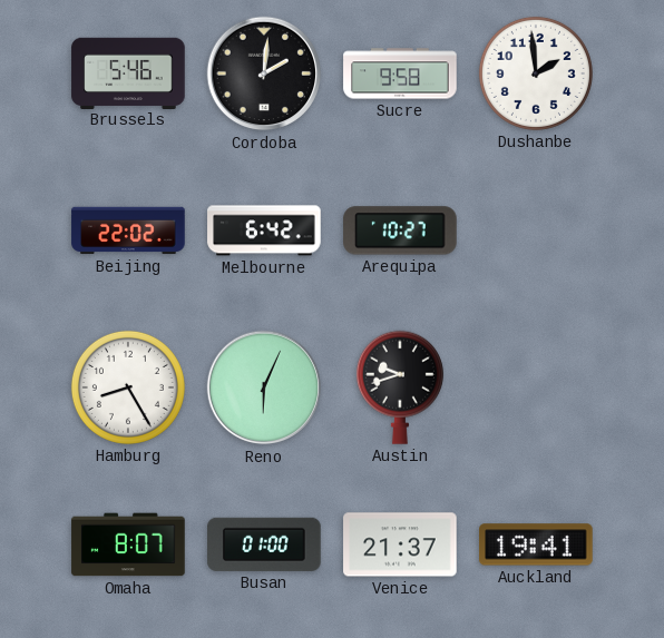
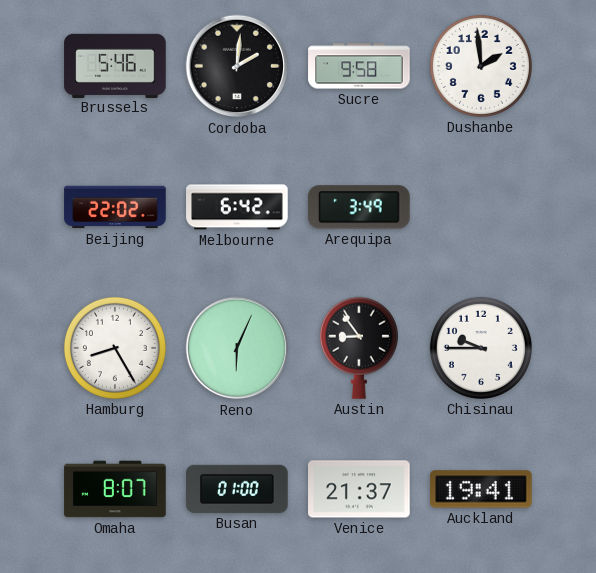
Arequipa: 10:27 -> 3:49 (359, 207)
Austin: 9:42 -> 8:54 (359, 348)
Chisinau: none -> 9:45 (481, 348)
